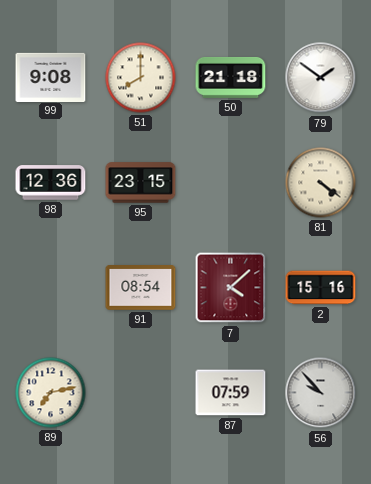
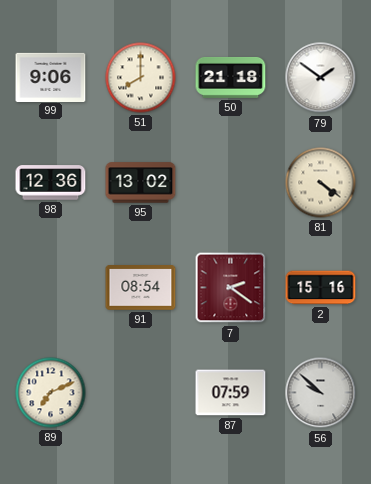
99: 9:08 -> 9:06 (51, 77)
95: 23:15 -> 13:02 (141, 183)
7: 4:08 -> 2:21 (231, 288)
89: 7:13 -> 7:11 (51, 393)
56: 9:53 -> 9:52 (321, 393)
